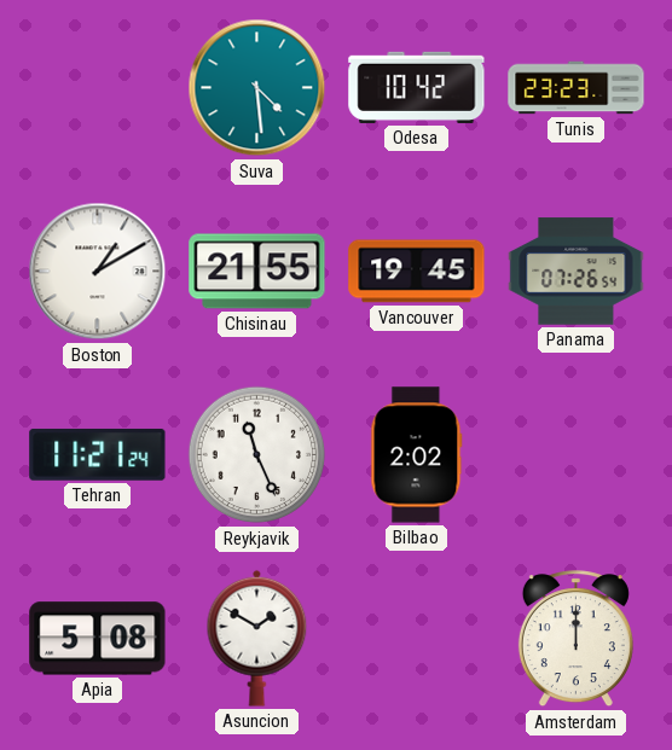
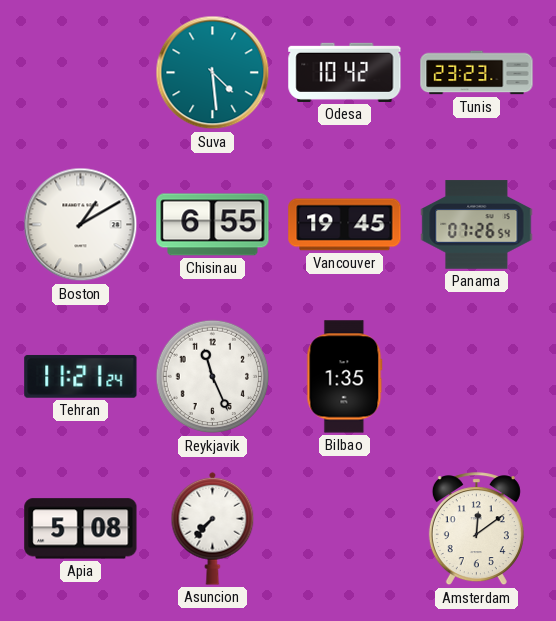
Chisinau: 21:55 -> 6:55 (213, 225)
Bilbao: 2:02 -> 1:35 (345, 377)
Asuncion: 1:50 -> 7:37 (213, 528)
Amsterdam: 12:00 -> 12:09 (476, 529)
